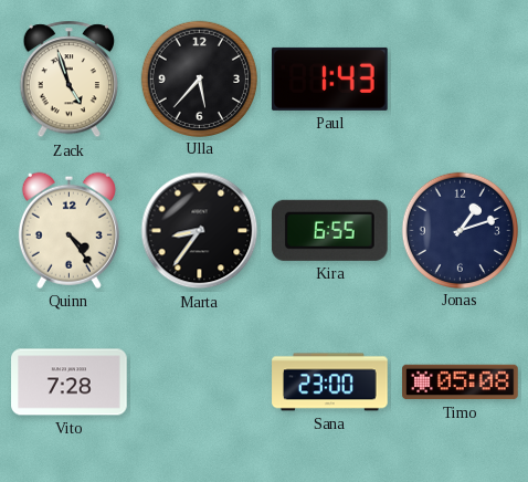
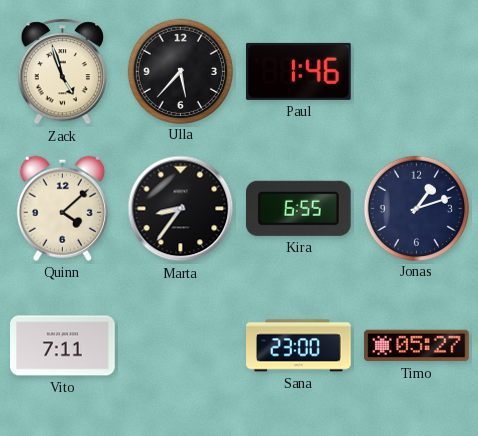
Paul: 1:43 -> 1:46 (299, 71)
Quinn: 4:24 -> 4:08 (62, 208)
Vito: 7:28 -> 7:11 (63, 346)
Timo: 05:08 -> 05:27 (417, 346)
